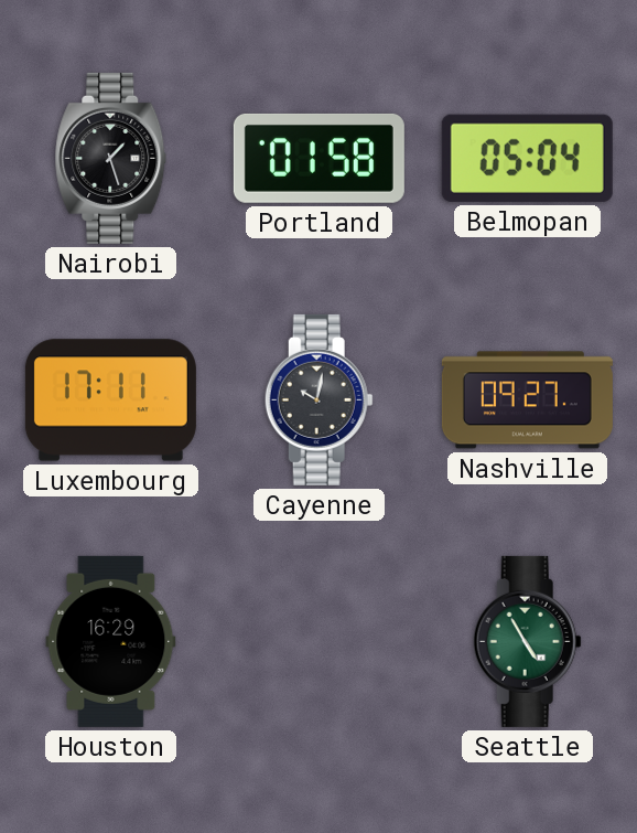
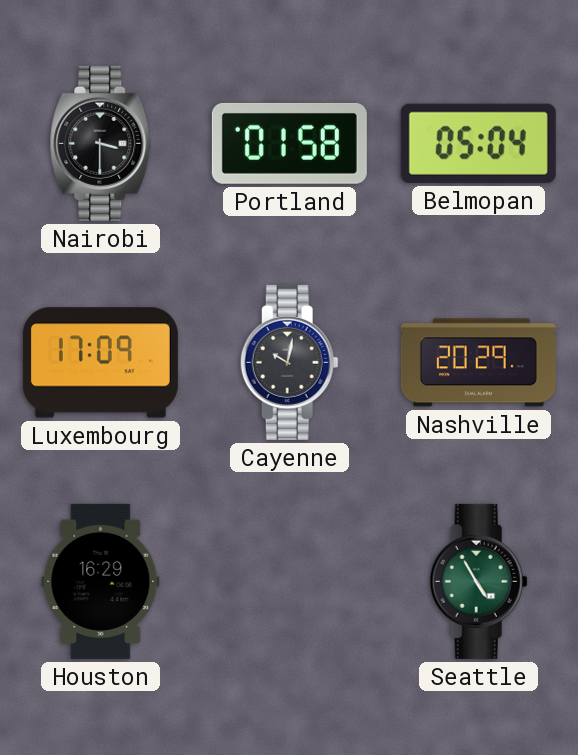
Nairobi: 1:27 -> 3:30 (101, 143)
Luxembourg: 17:11 -> 17:09 (100, 363)
Nashville: 09:27 -> 20:29 (478, 363)
